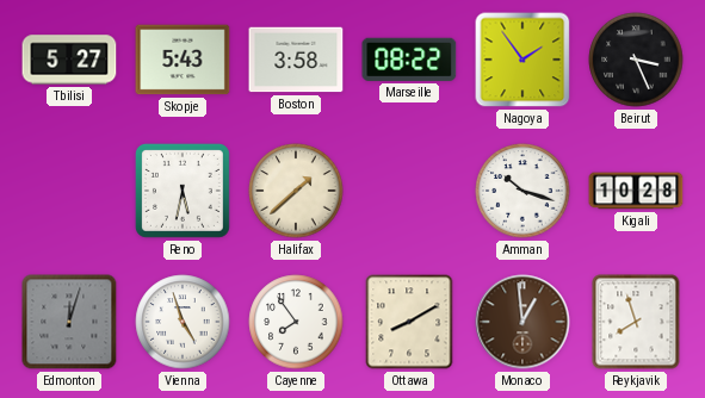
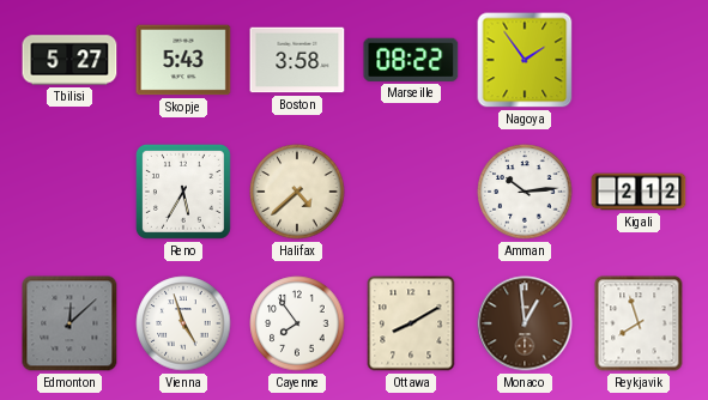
Beirut: 3:26 -> none (636, 60)
Reno: 5:32 -> 5:35 (183, 192)
Halifax: 1:38 -> 4:38 (297, 192)
Amman: 10:18 -> 10:14 (525, 192)
Kigali: 10:28 -> 2:12 (639, 192)
Edmonton: 12:03 -> 12:08 (69, 323)
